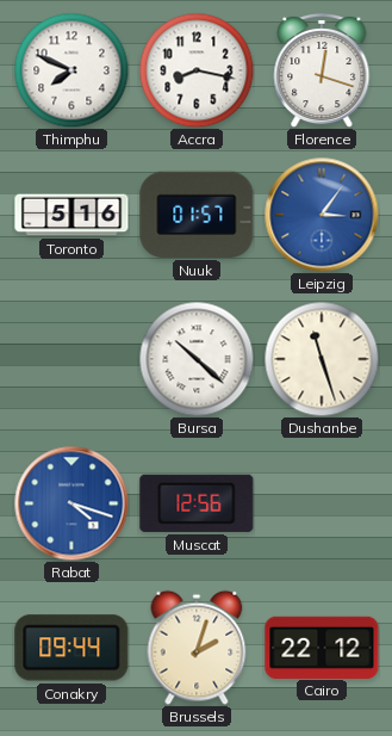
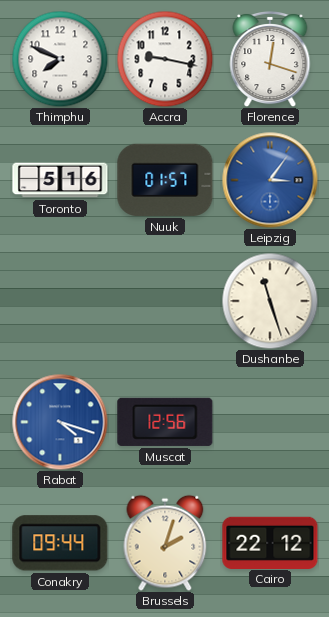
Accra: 8:17 -> 9:17 (165, 59)
Bursa: 10:22 -> none (197, 359)
